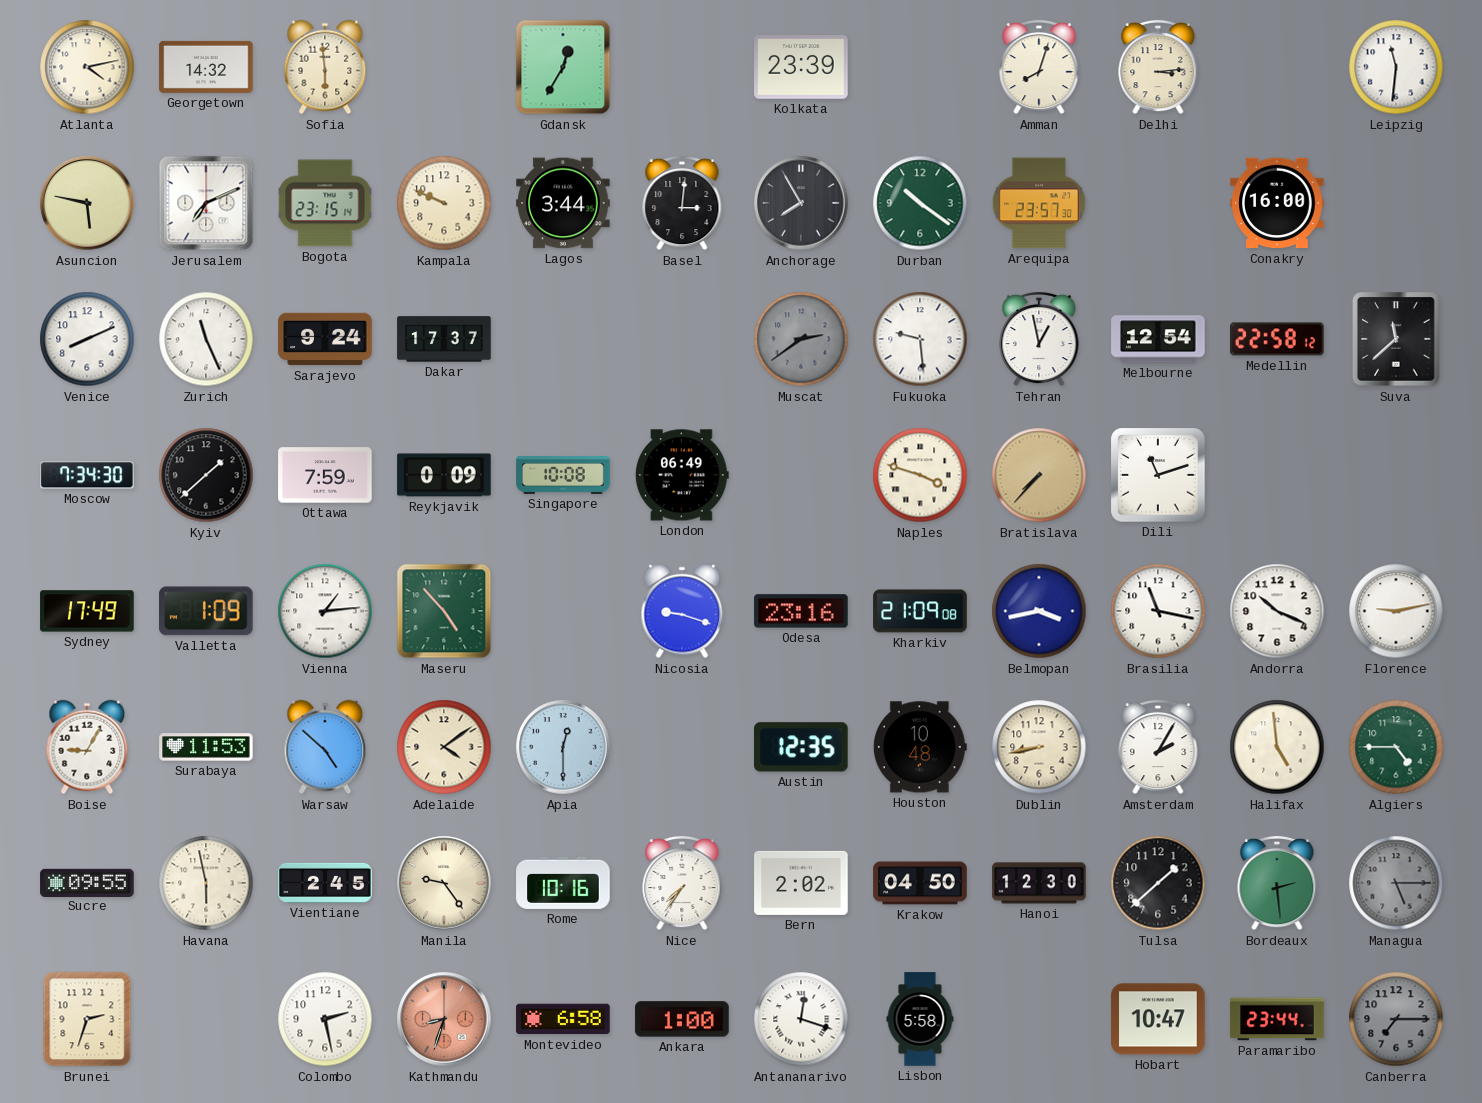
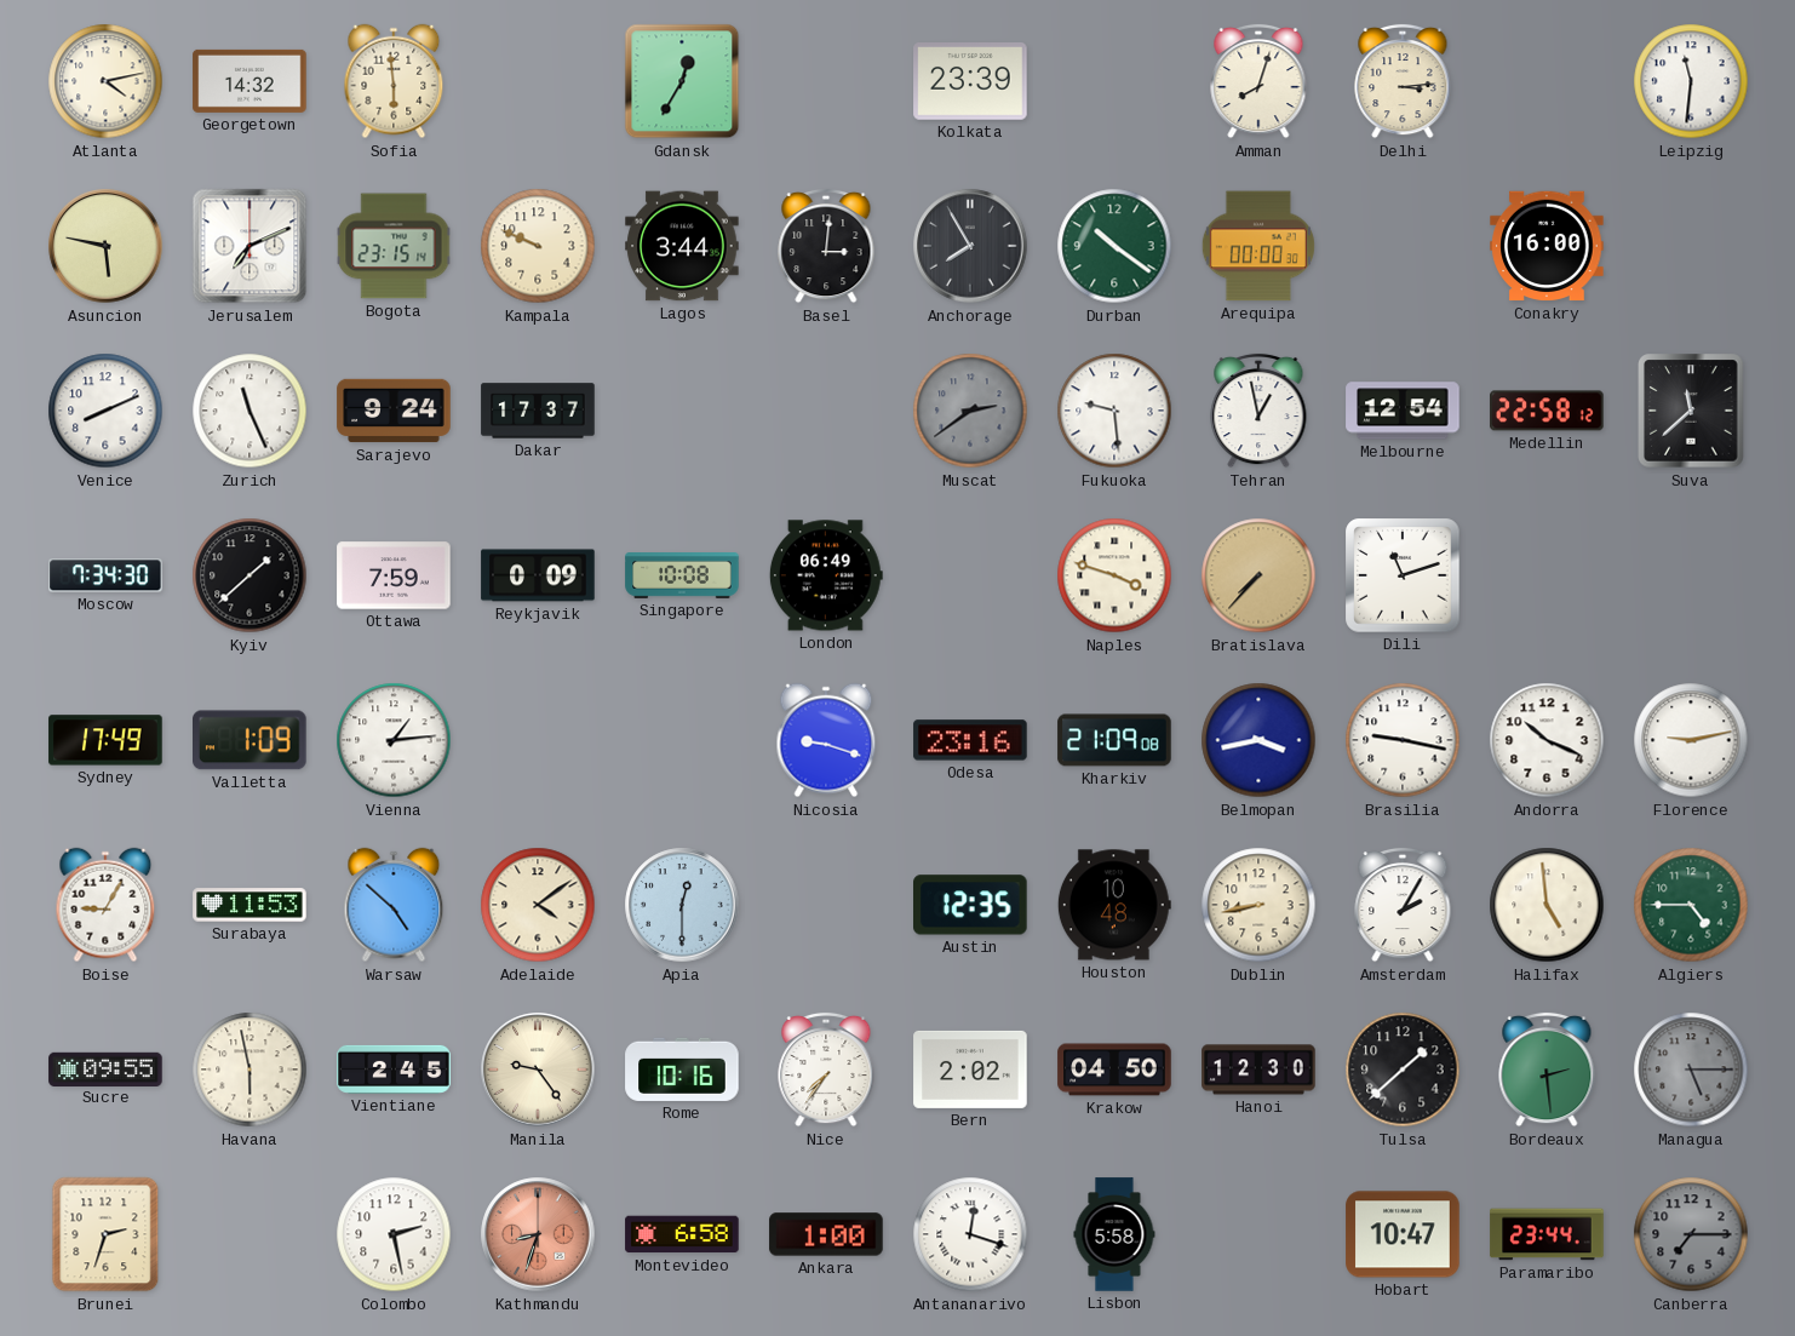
Arequipa: 23:57 -> 00:00 (1258, 246)
Maseru: 4:53 -> none (444, 611)
Brasilia: 11:17 -> 9:17 (1403, 740)
